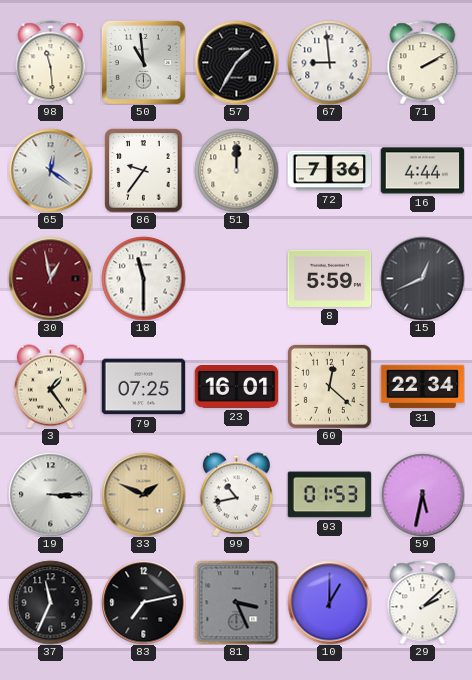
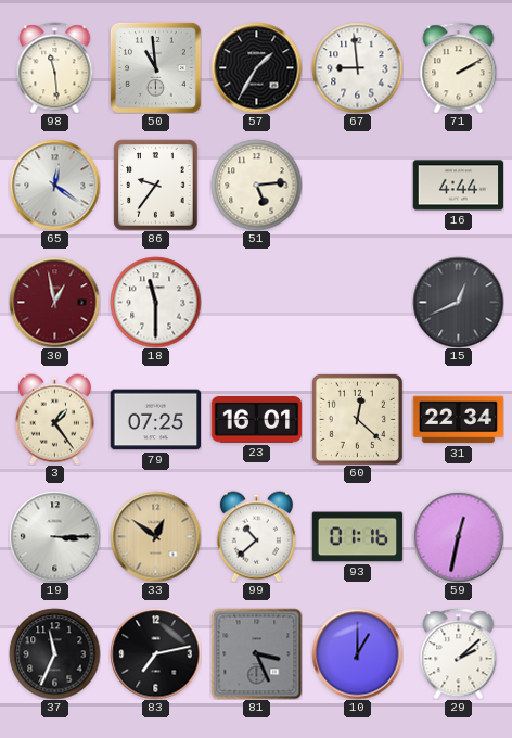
51: 12:00 -> 5:14 (256, 184)
72: 7:36 -> none (329, 171)
8: 5:59 -> none (329, 278)
33: 1:49 -> 12:51 (155, 536)
99: 10:43 -> 10:38 (256, 536)
93: 01:53 -> 01:16 (357, 537)
59: 5:32 -> 12:32 (458, 536)
